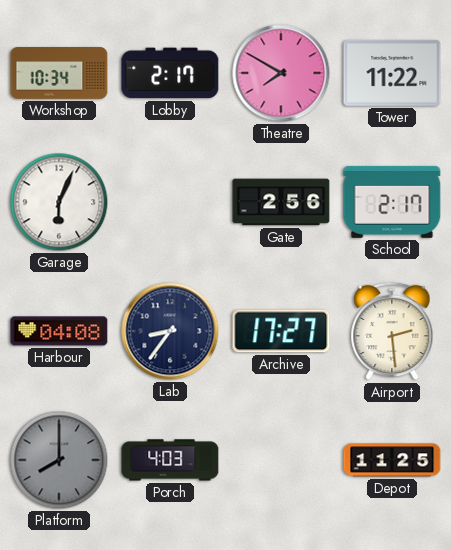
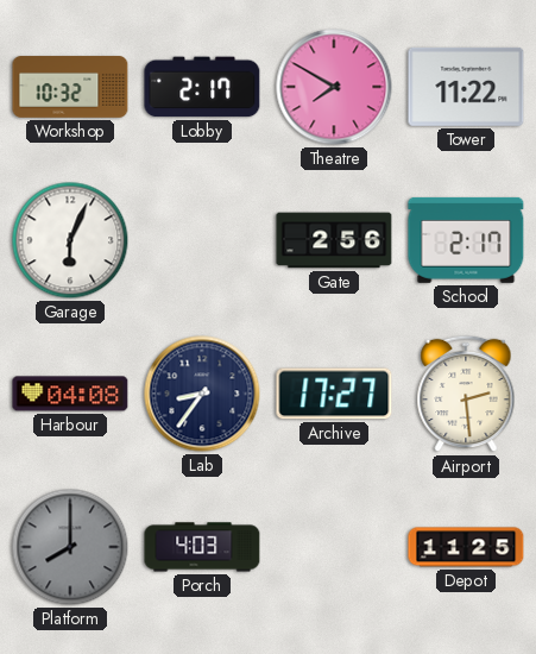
Workshop: 10:34 -> 10:32 (70, 87)
